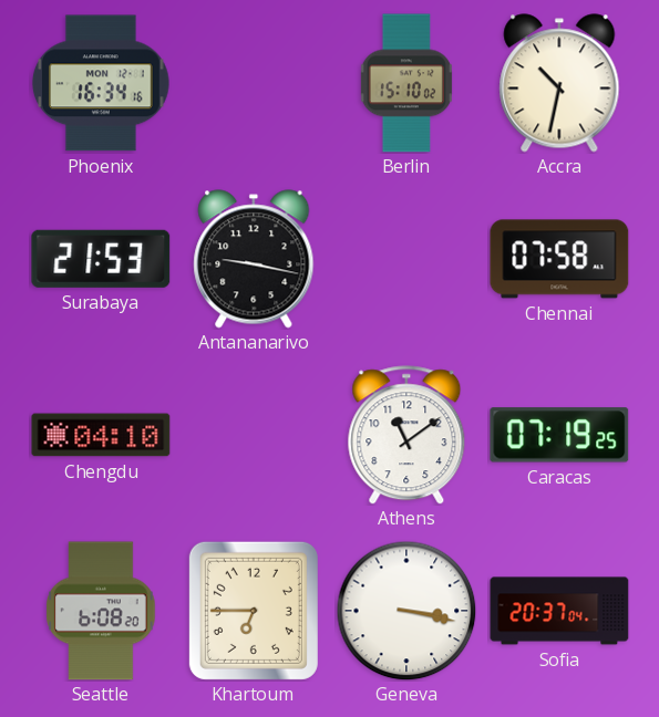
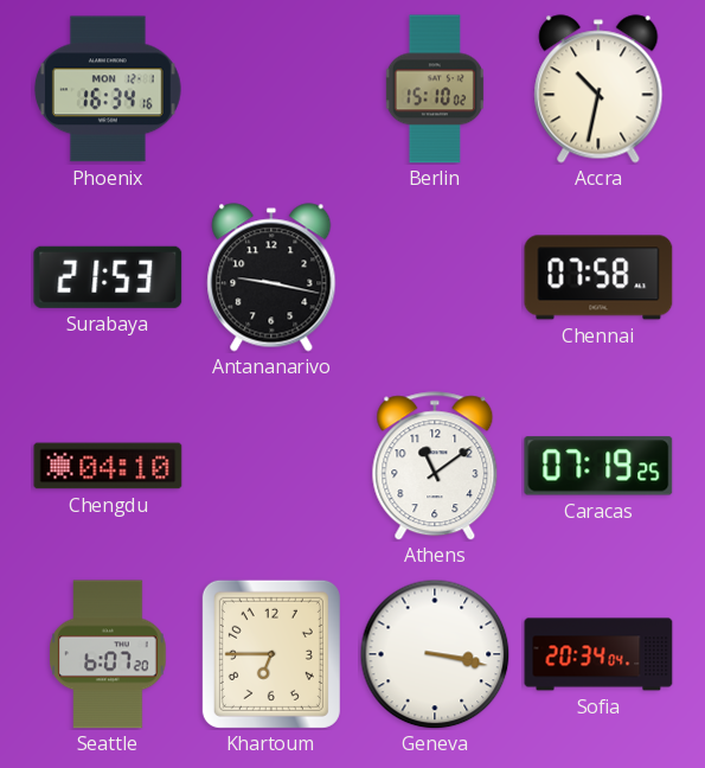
Seattle: 6:08 -> 6:07 (108, 654)
Sofia: 20:37 -> 20:34 (598, 654)
